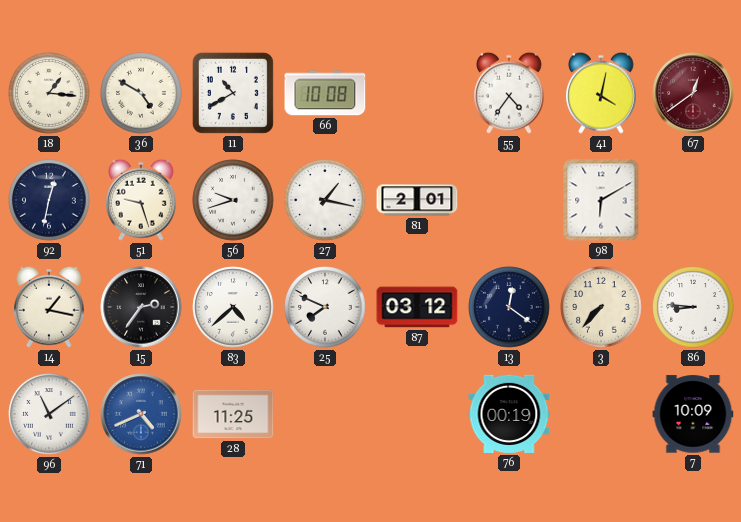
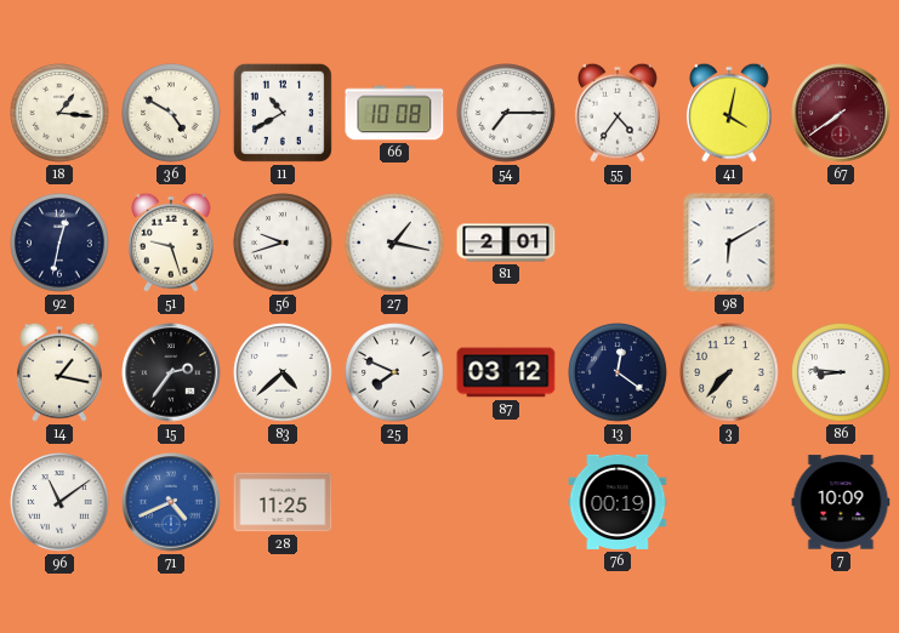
54: none -> 7:15 (506, 113)
67: 12:39 -> 7:39 (841, 113)
